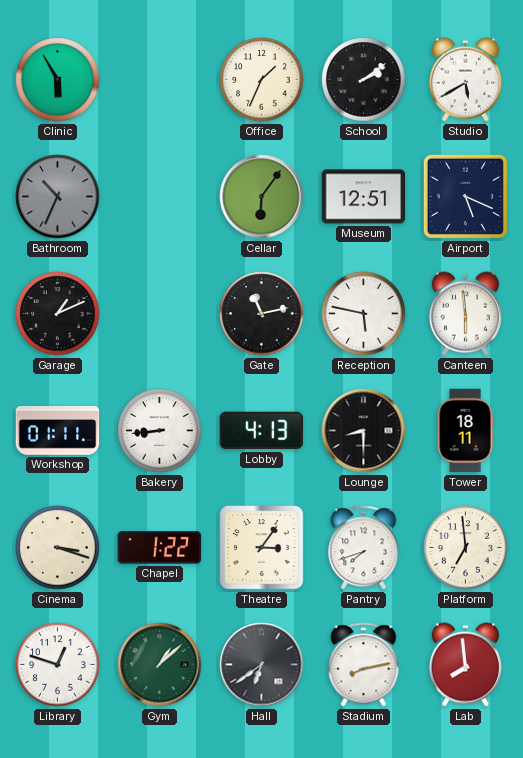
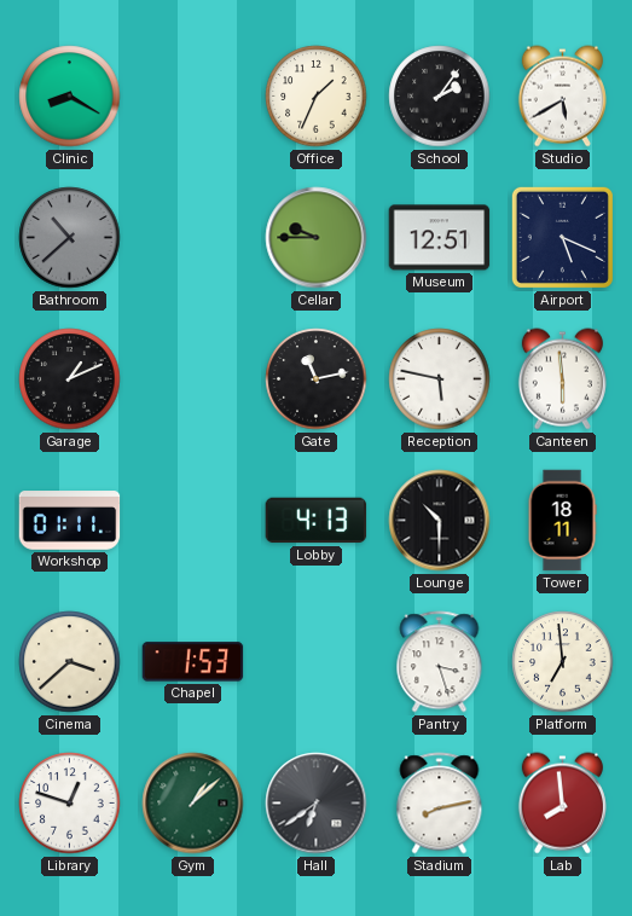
Clinic: 5:55 -> 8:20 (70, 97)
School: 2:09 -> 2:06 (440, 97)
Bathroom: 10:34 -> 10:38 (70, 238)
Cellar: 6:06 -> 9:45 (317, 238)
Bakery: 8:44 -> none (160, 431)
Lounge: 8:30 -> 10:30 (440, 521)
Cinema: 3:18 -> 3:38 (70, 662)
Chapel: 1:22 -> 1:53 (193, 662)
Theatre: 3:06 -> none (262, 548)
Pantry: 7:42 -> 3:27 (440, 662)
